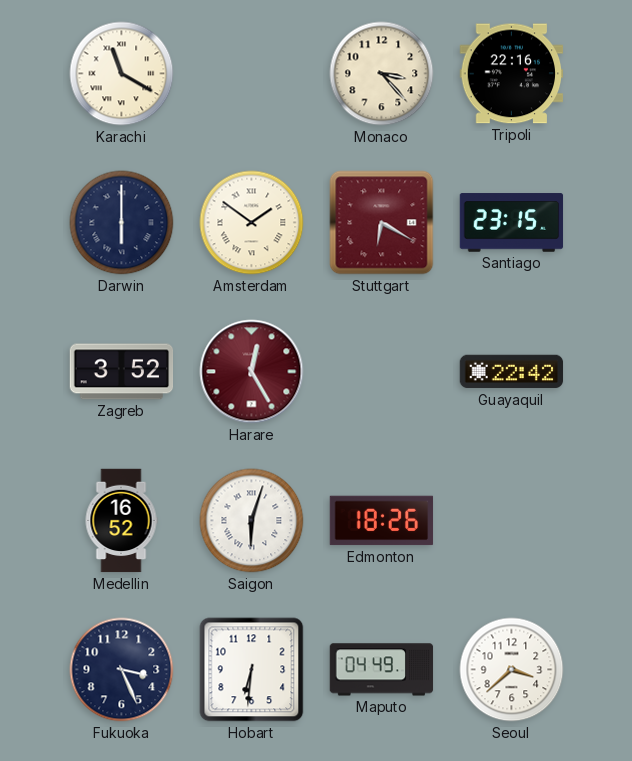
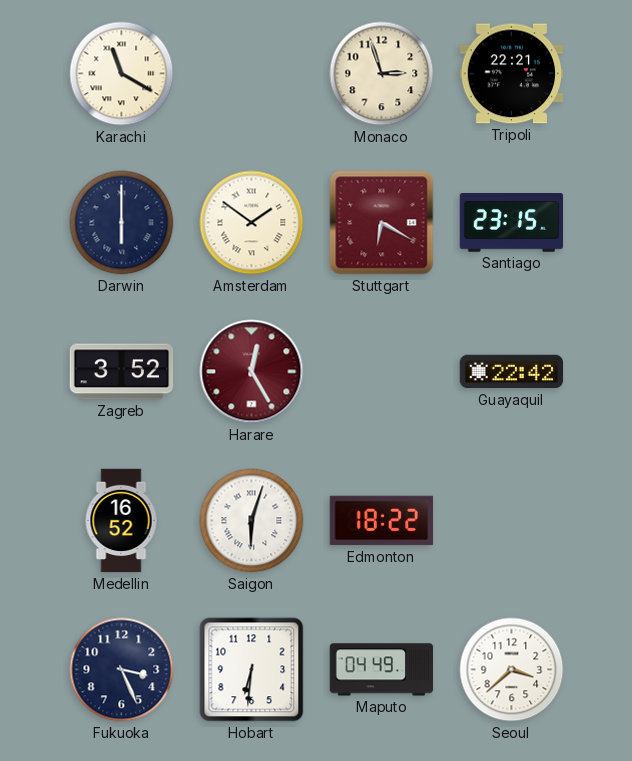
Monaco: 3:23 -> 2:57 (382, 74)
Tripoli: 22:16 -> 22:21 (512, 74)
Edmonton: 18:26 -> 18:22 (382, 521)
